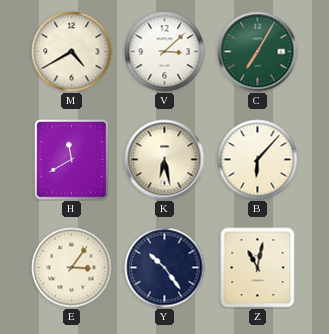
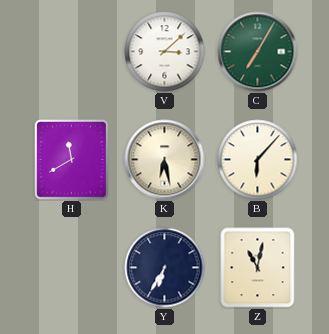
M: 4:40 -> none (72, 52)
E: 3:06 -> none (72, 268)
Y: 10:24 -> 6:35 (165, 268)
